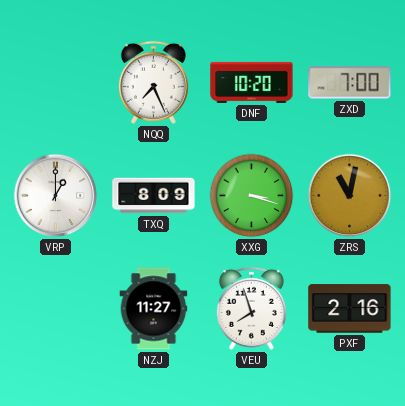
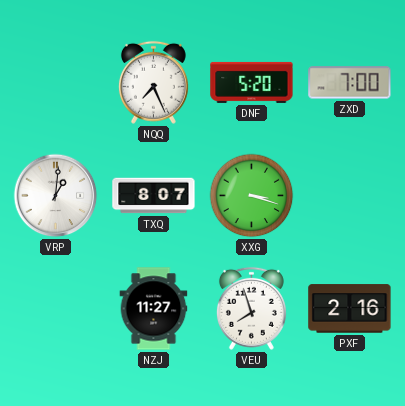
DNF: 10:20 -> 5:20 (252, 82)
VRP: 1:00 -> 1:01 (56, 196)
TXQ: 8:09 -> 8:07 (154, 196)
ZRS: 11:02 -> none (350, 196)
